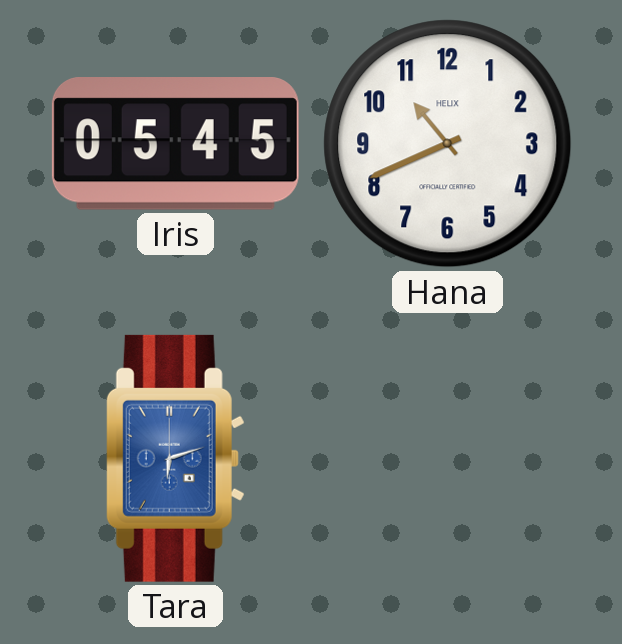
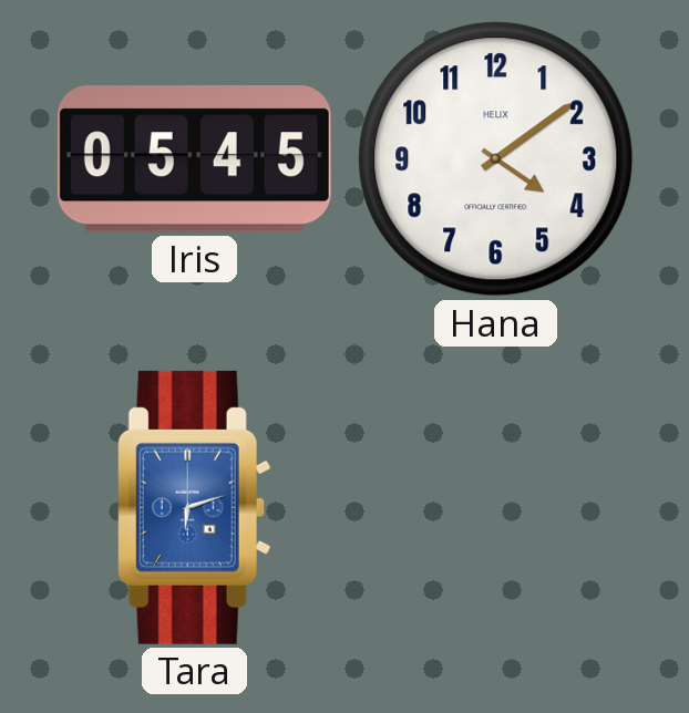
Hana: 10:41 -> 4:09 (496, 159)
